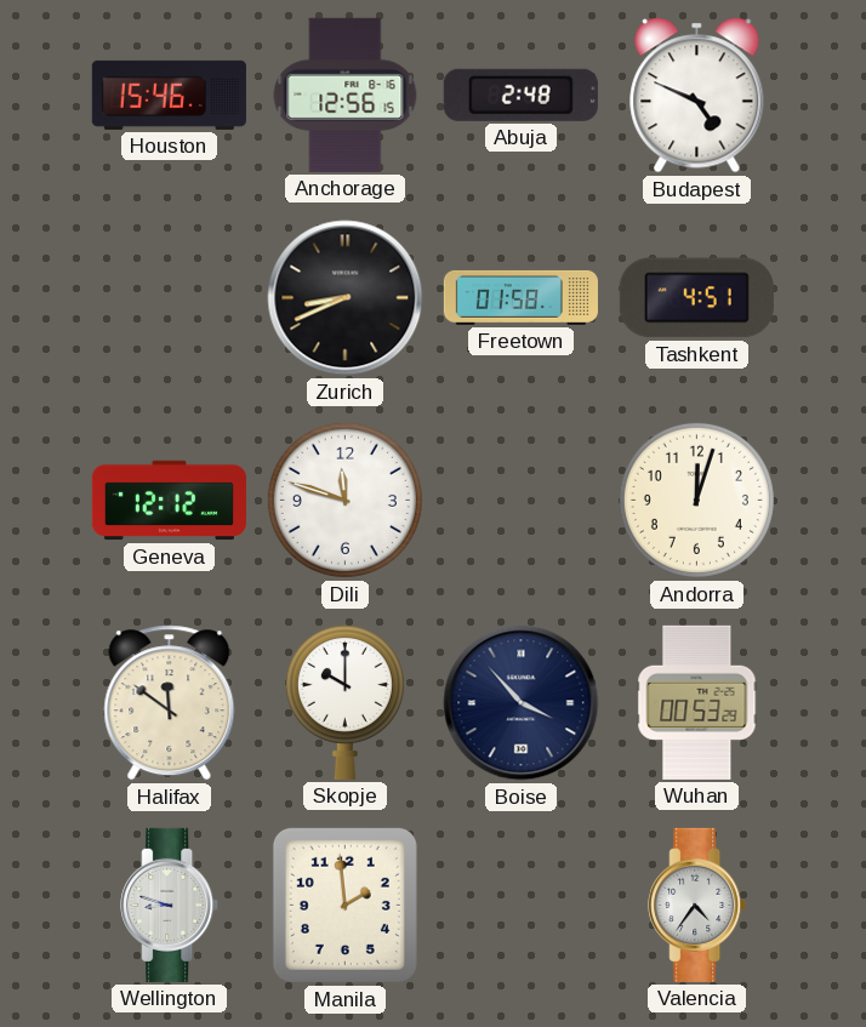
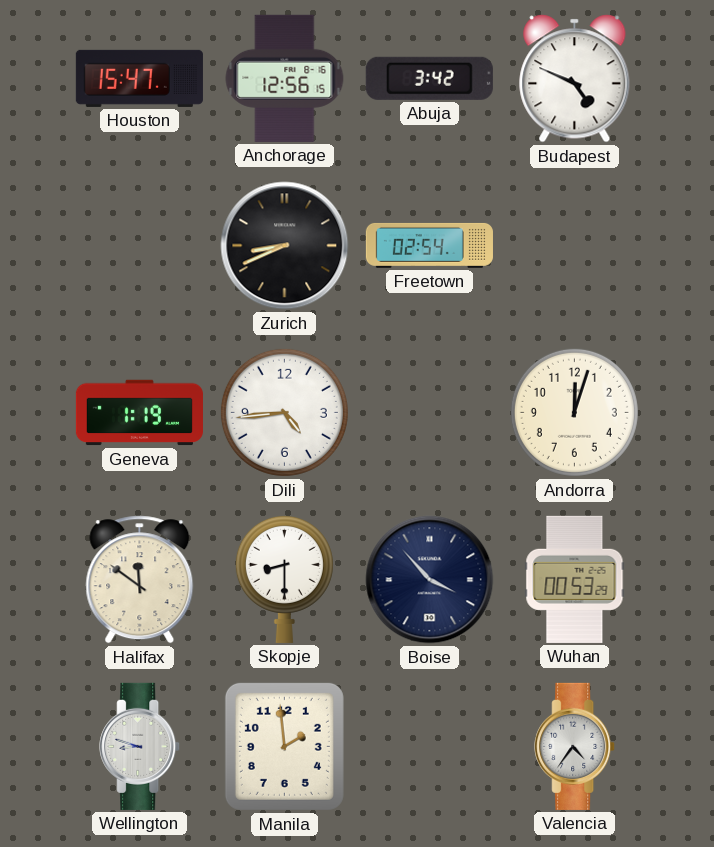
Houston: 15:46 -> 15:47 (139, 78)
Abuja: 2:48 -> 3:42 (429, 78)
Freetown: 01:58 -> 02:54 (429, 245)
Tashkent: 4:51 -> none (696, 298)
Geneva: 12:12 -> 1:19 (139, 413)
Dili: 11:48 -> 4:44 (284, 412)
Skopje: 10:00 -> 8:30 (284, 579)
